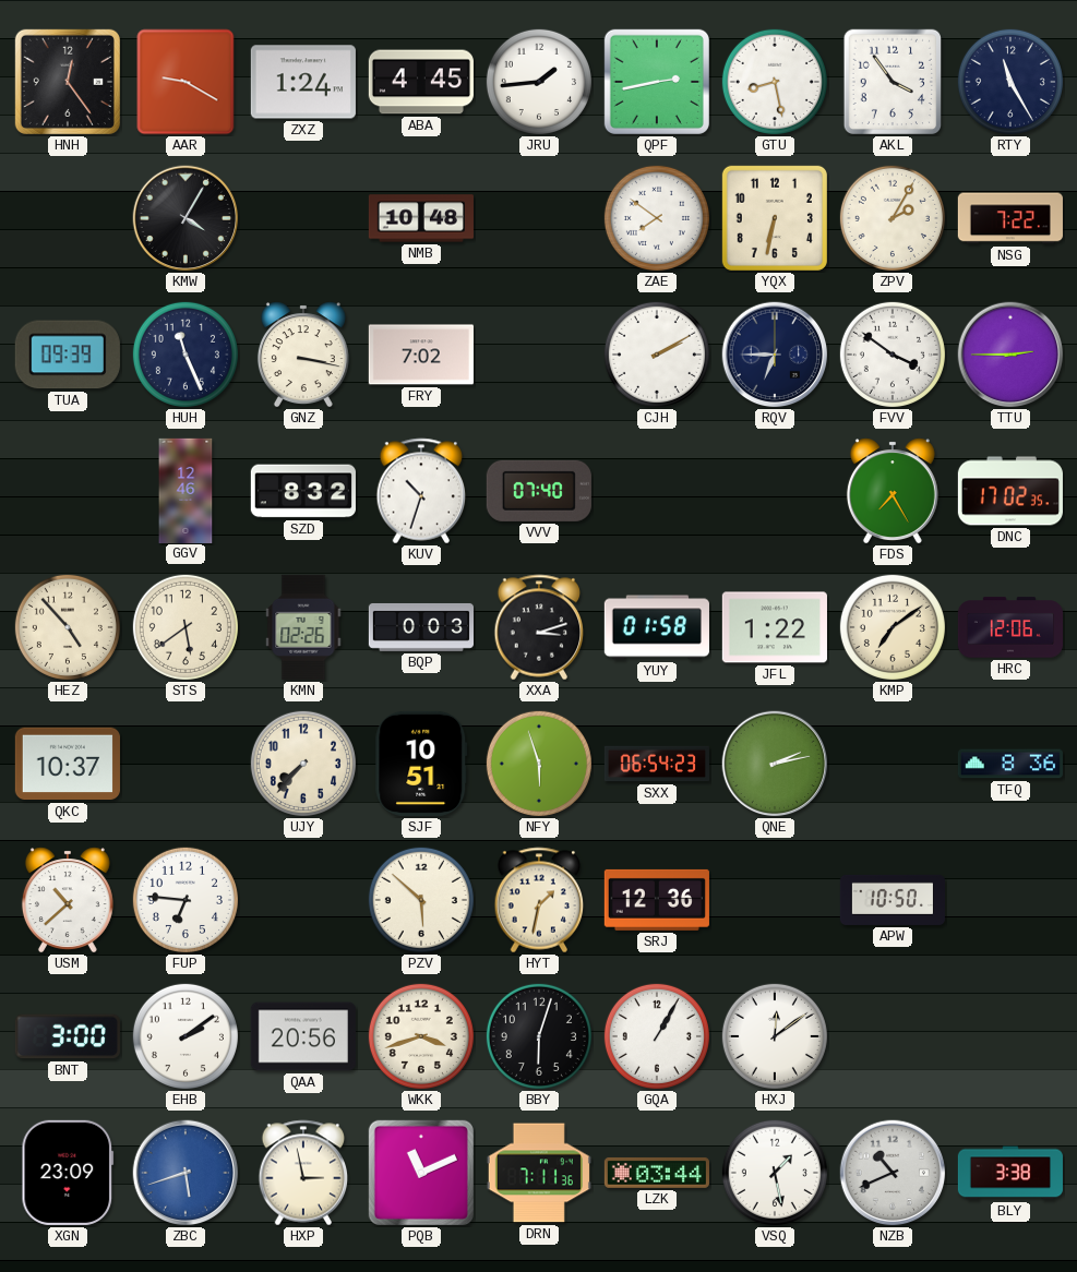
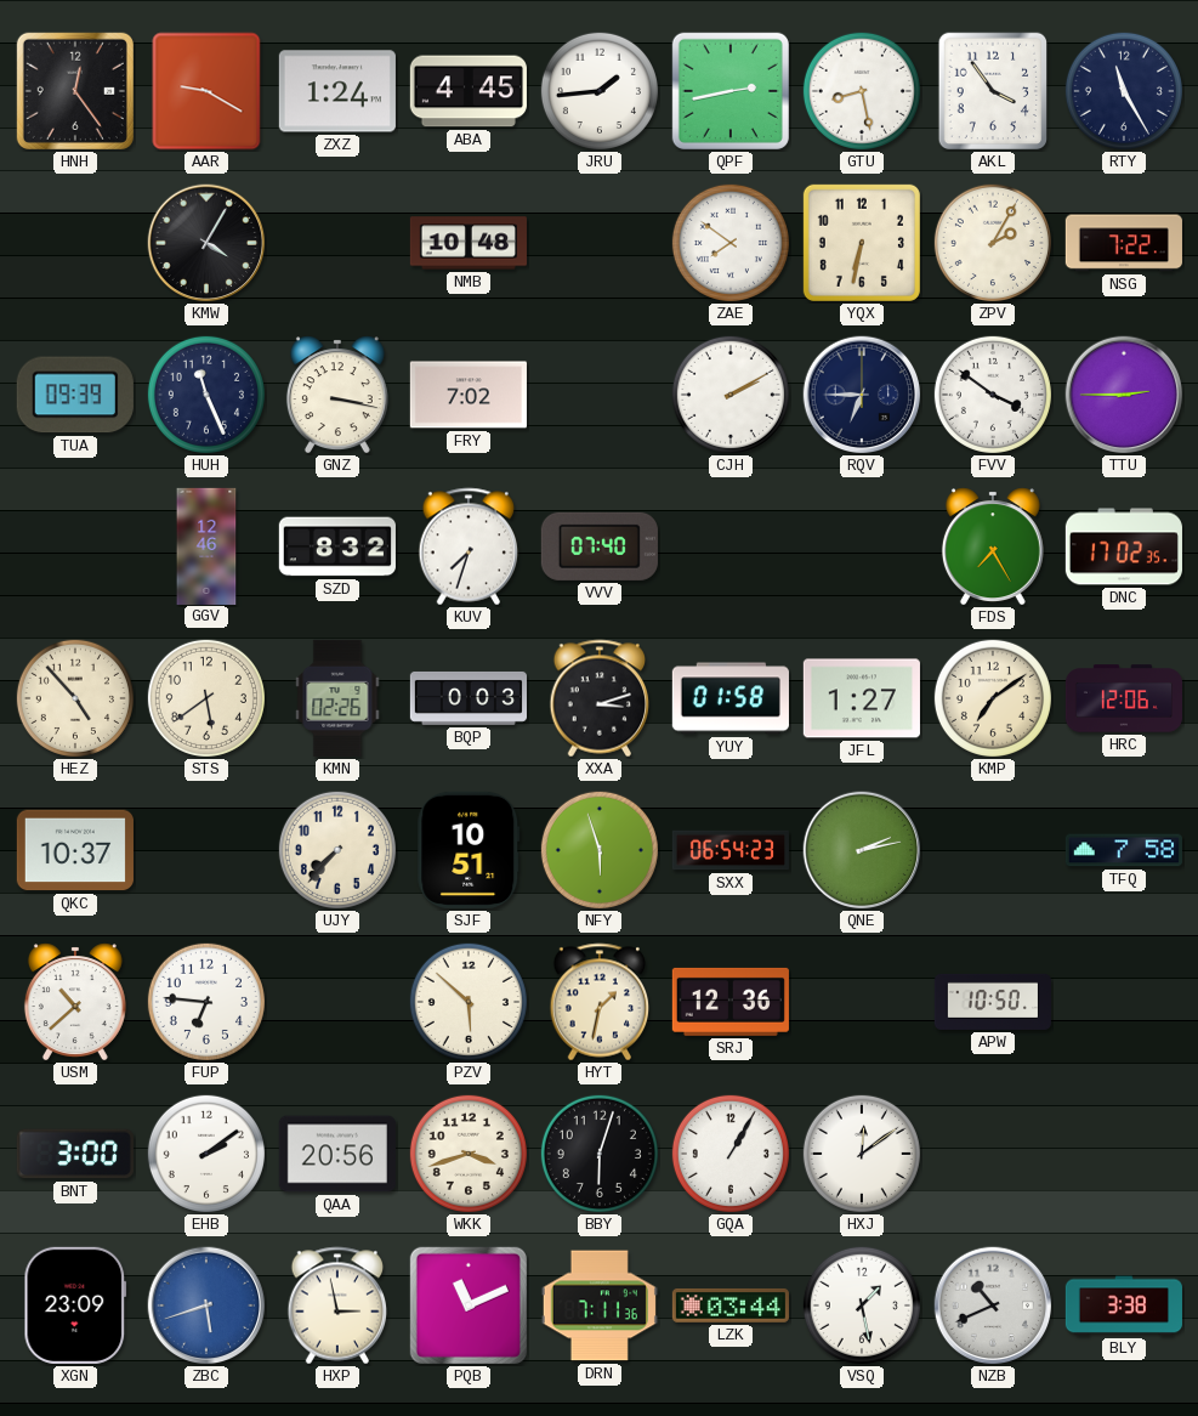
KUV: 10:33 -> 7:33 (469, 546)
JFL: 1:22 -> 1:27 (862, 698)
TFQ: 8:36 -> 7:58 (1124, 850)
